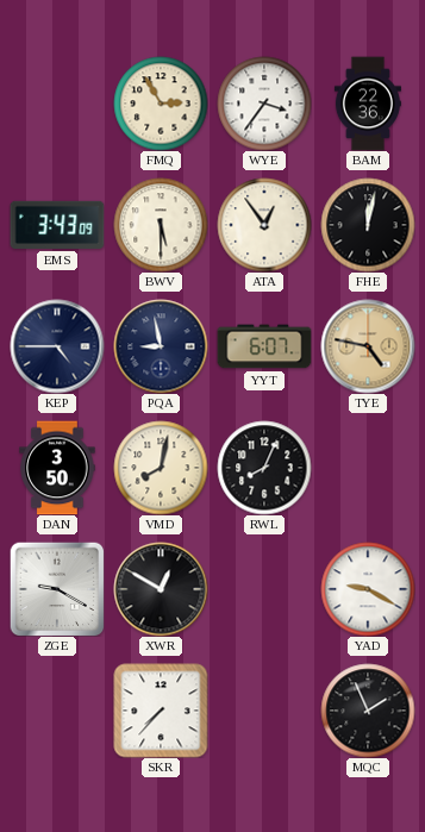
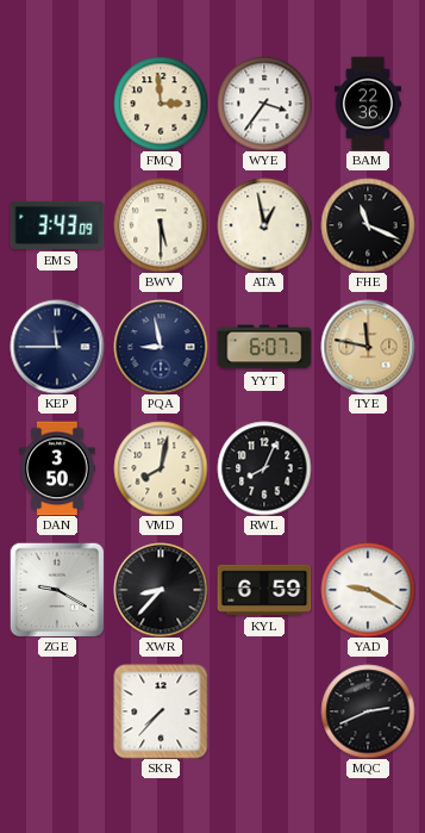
FMQ: 2:55 -> 2:59 (161, 104)
ATA: 12:54 -> 12:58 (264, 225)
FHE: 12:02 -> 11:19 (368, 225)
KEP: 4:45 -> 11:45 (57, 347)
TYE: 4:47 -> 11:47 (368, 347)
XWR: 12:50 -> 8:37 (161, 590)
KYL: none -> 6:59 (264, 590)
MQC: 1:56 -> 2:41 (368, 711)
